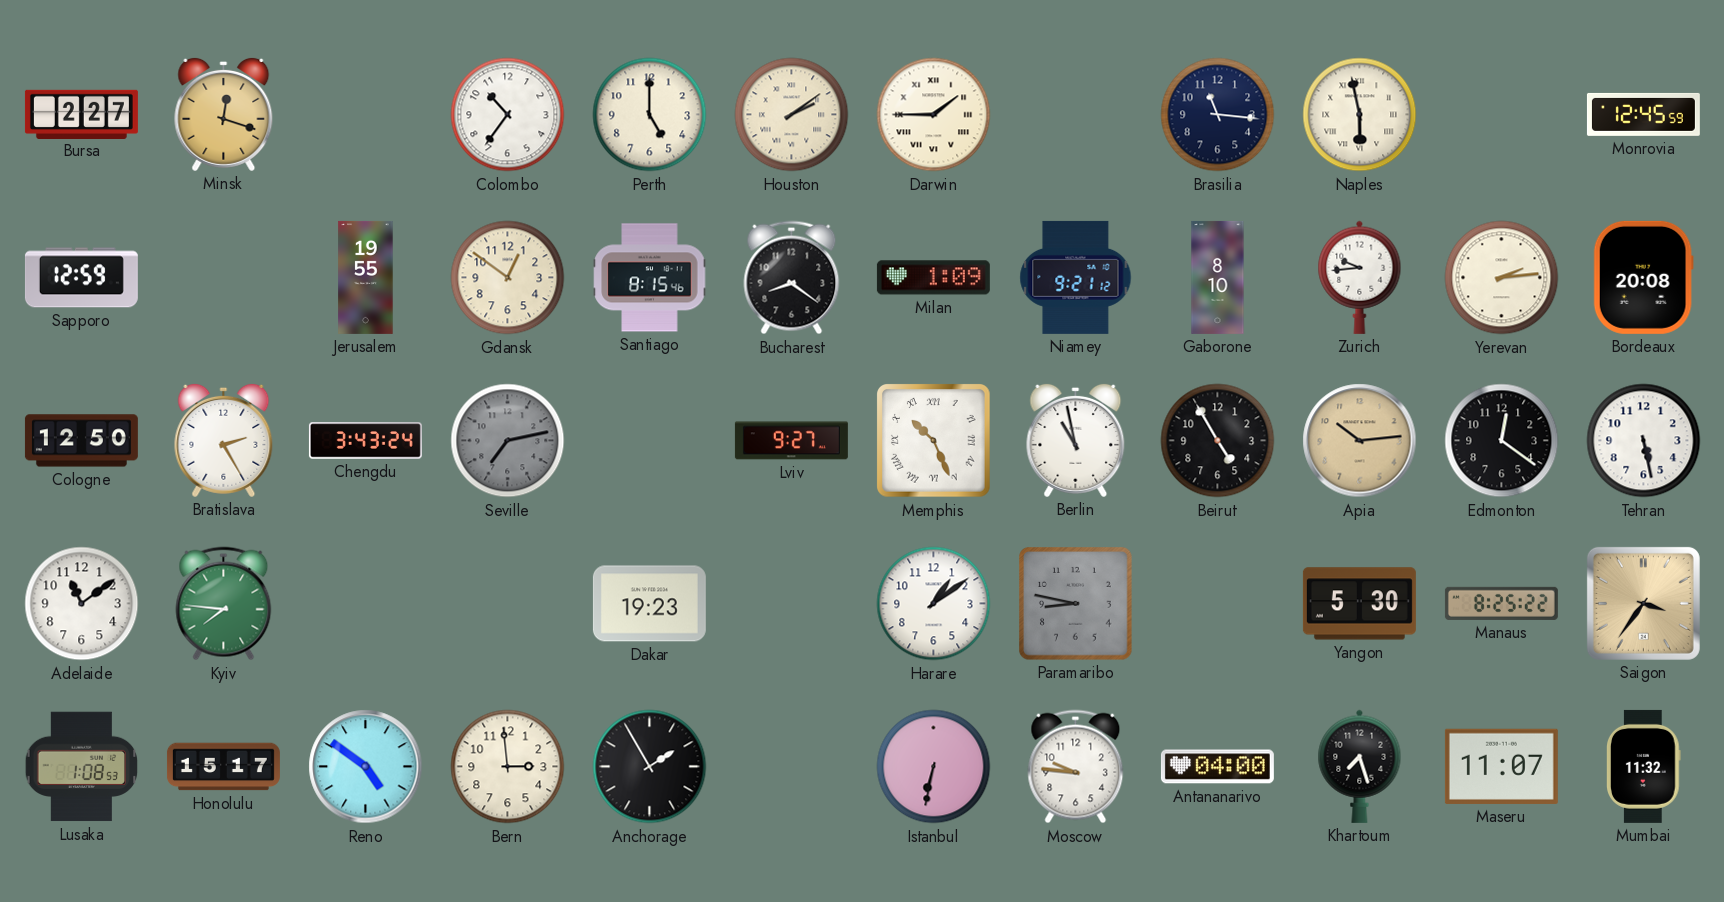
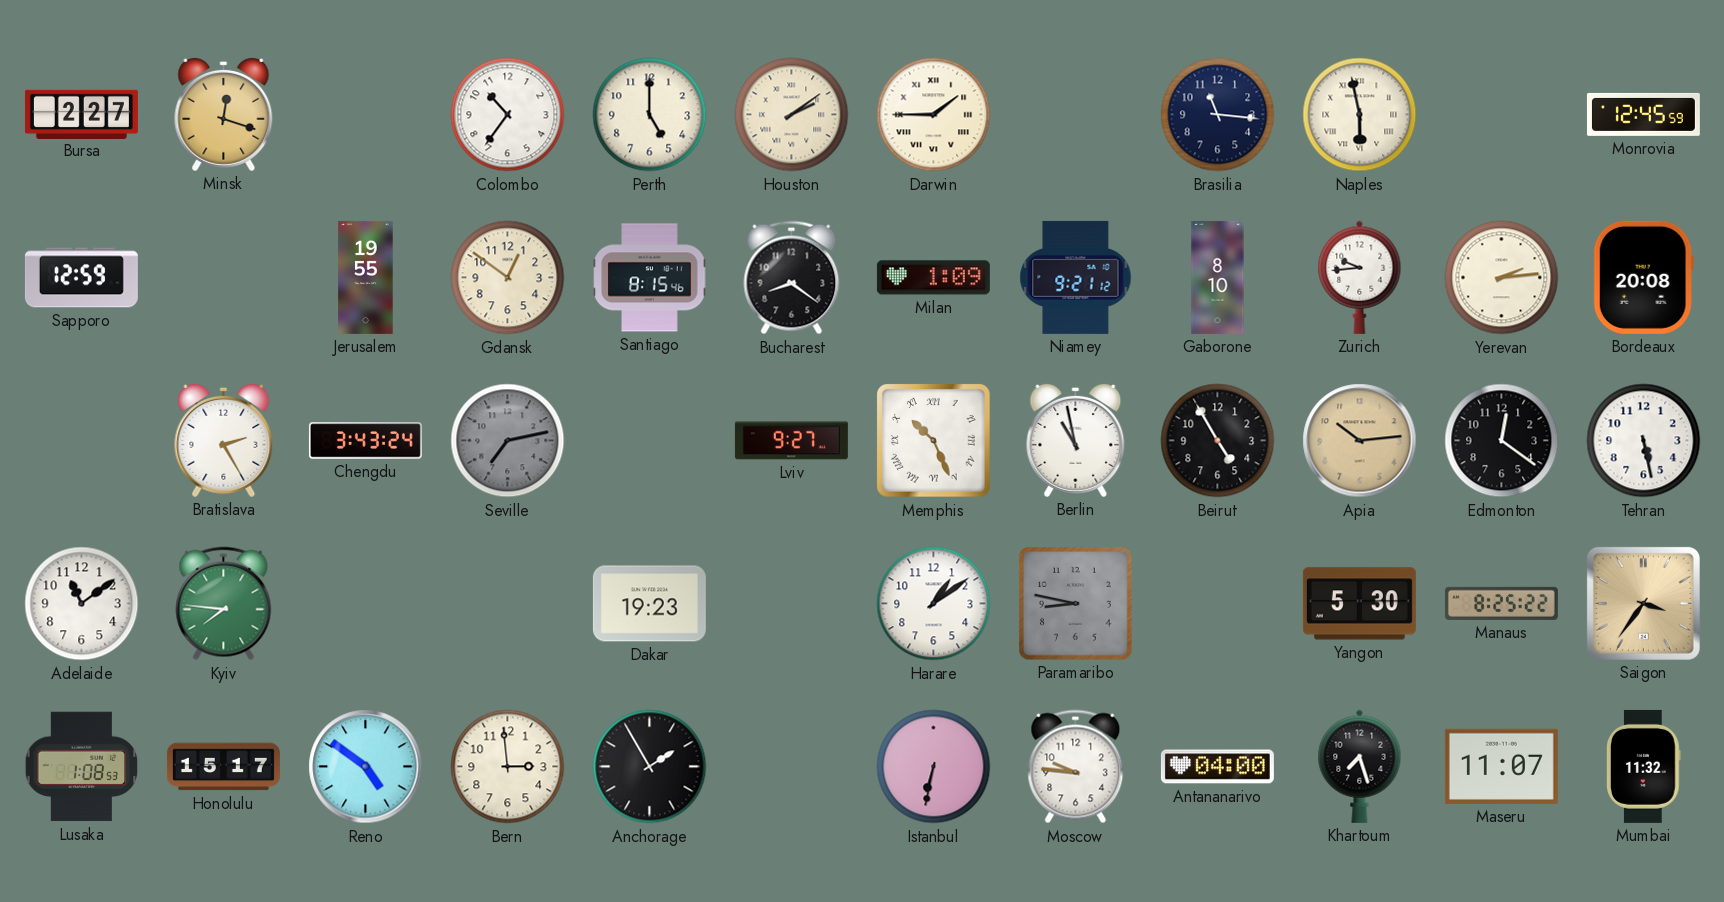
Cologne: 12:50 -> none (81, 441)
